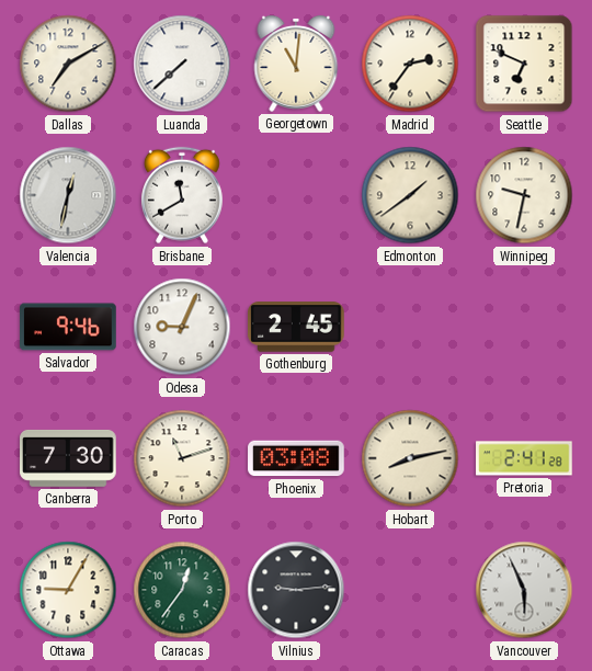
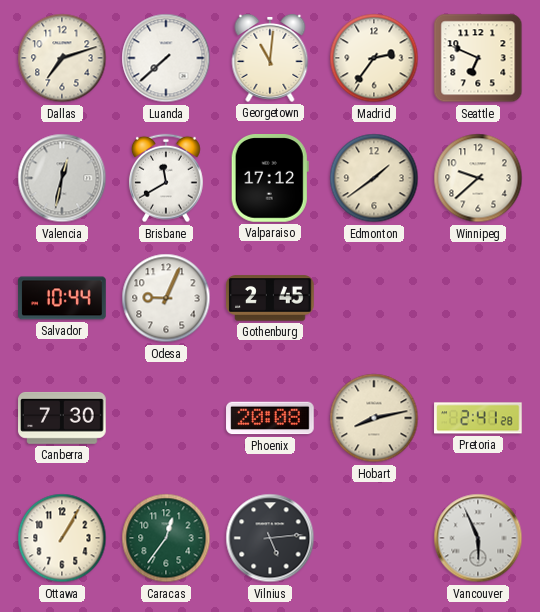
Dallas: 7:10 -> 7:12 (62, 58)
Valparaiso: none -> 17:12 (270, 179)
Winnipeg: 9:32 -> 9:38 (478, 178)
Salvador: 9:46 -> 10:44 (62, 298)
Porto: 11:12 -> none (182, 458)
Phoenix: 03:08 -> 20:08 (270, 418)
Ottawa: 9:05 -> 1:05 (62, 538)
Vilnius: 9:14 -> 5:14 (270, 538)
